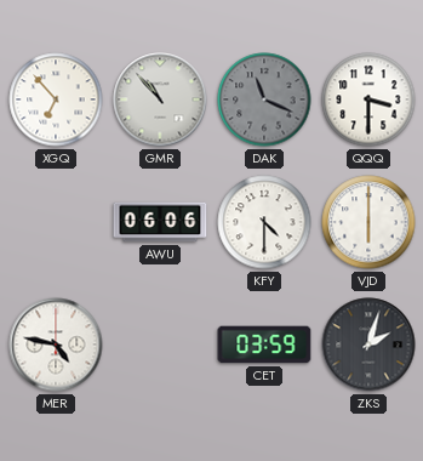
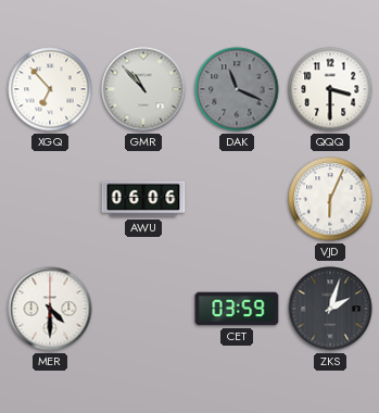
KFY: 4:30 -> none (264, 222)
VJD: 6:00 -> 6:04 (330, 199)
MER: 4:47 -> 4:30 (50, 309)
